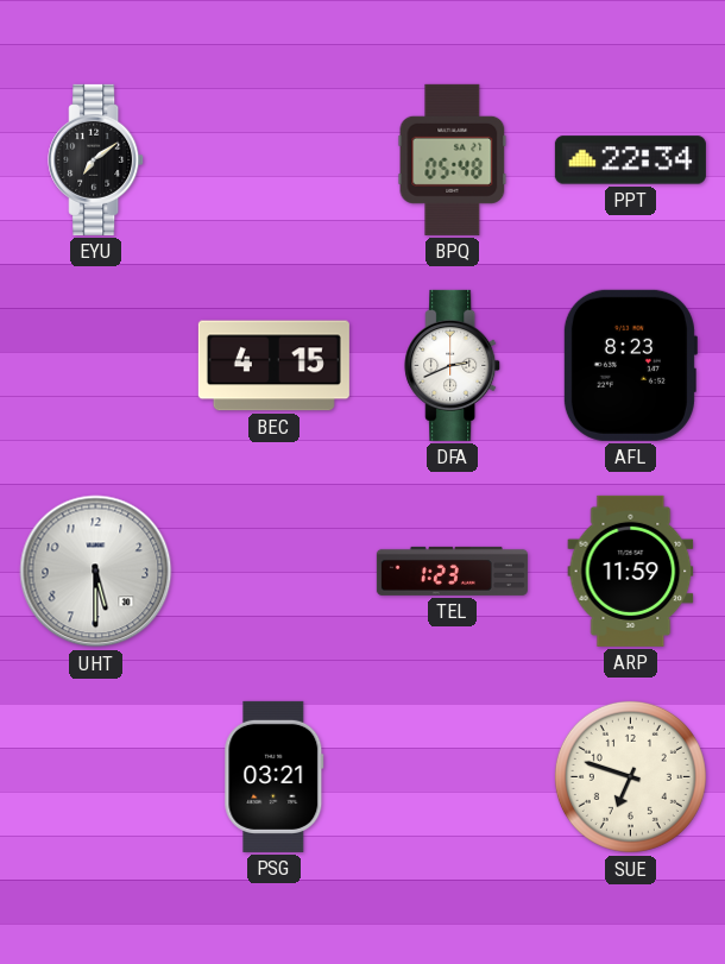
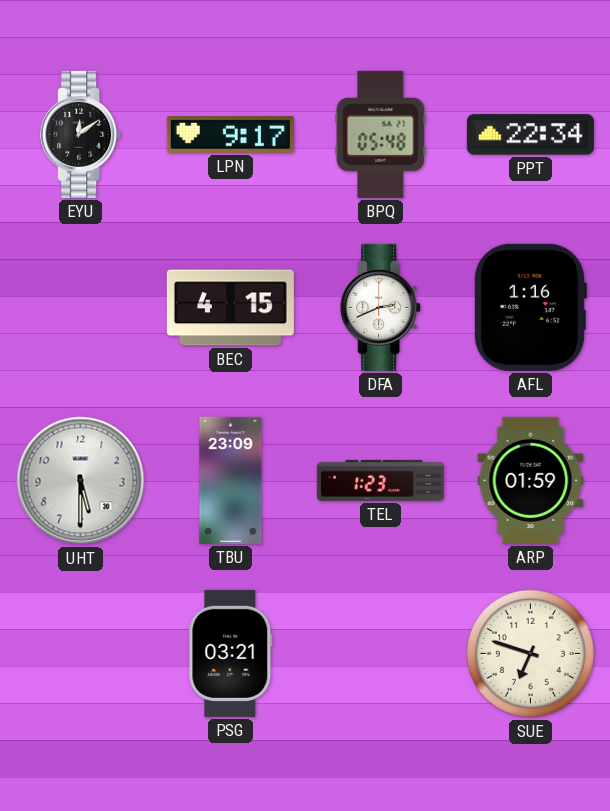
EYU: 7:09 -> 12:09 (81, 134)
LPN: none -> 9:17 (230, 135)
AFL: 8:23 -> 1:16 (530, 307)
TBU: none -> 23:09 (231, 480)
ARP: 11:59 -> 01:59 (531, 480)
